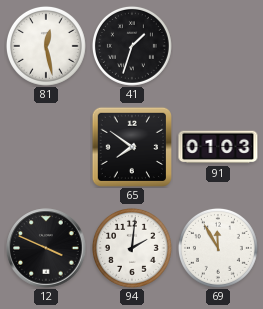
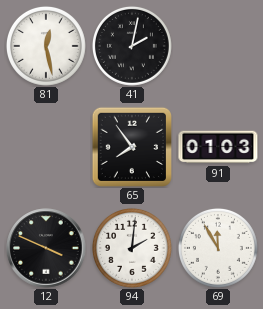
41: 1:33 -> 2:02 (132, 46)
65: 7:51 -> 7:54 (131, 146)
